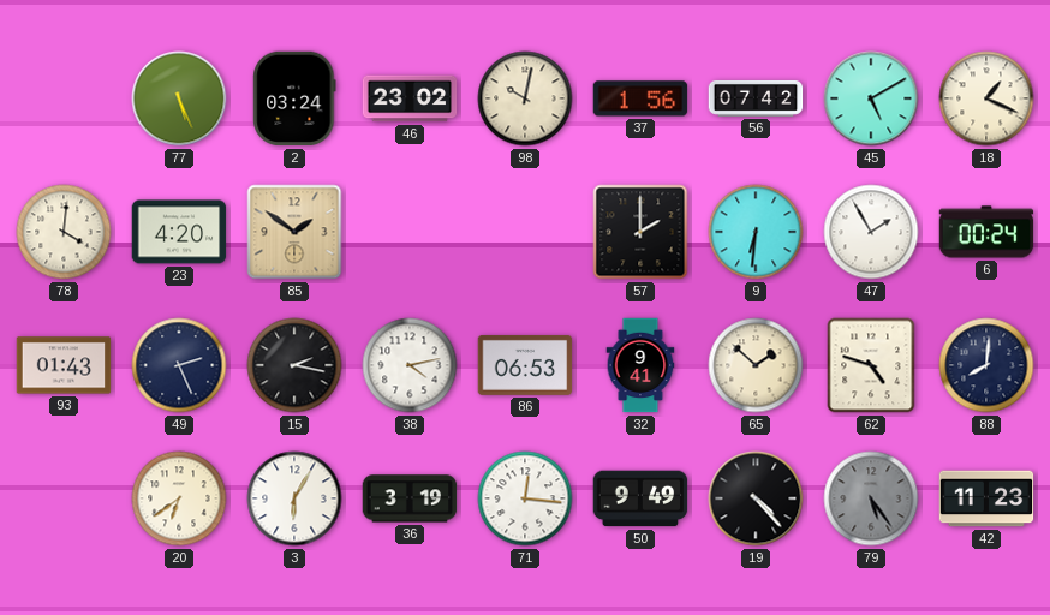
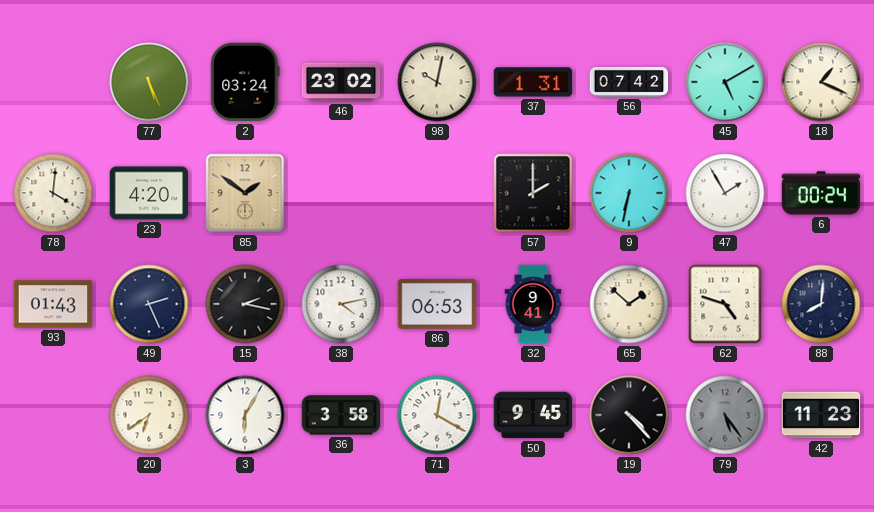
37: 1:56 -> 1:31 (533, 82)
9: 6:31 -> 6:32 (629, 193)
36: 3:19 -> 3:58 (341, 415)
71: 12:16 -> 12:20 (437, 415)
50: 9:49 -> 9:45 (533, 415)
